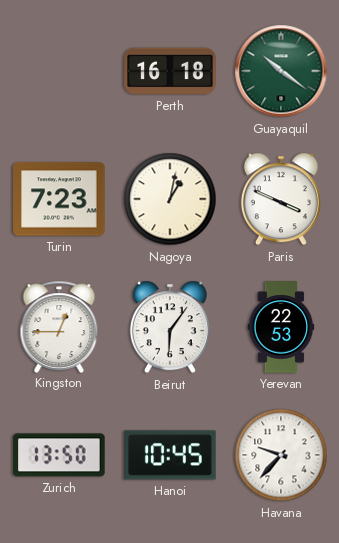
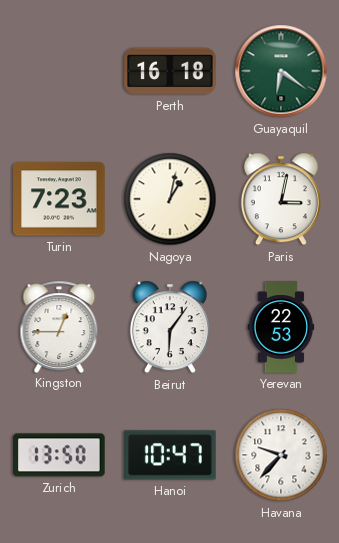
Guayaquil: 10:21 -> 6:21 (281, 71)
Paris: 3:49 -> 3:02 (281, 199)
Hanoi: 10:45 -> 10:47 (170, 455)
